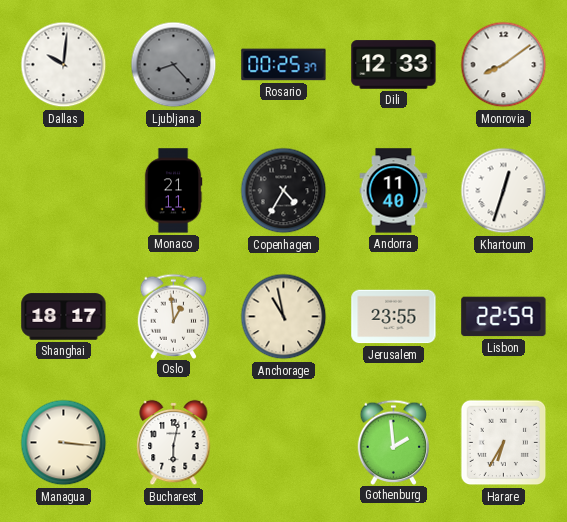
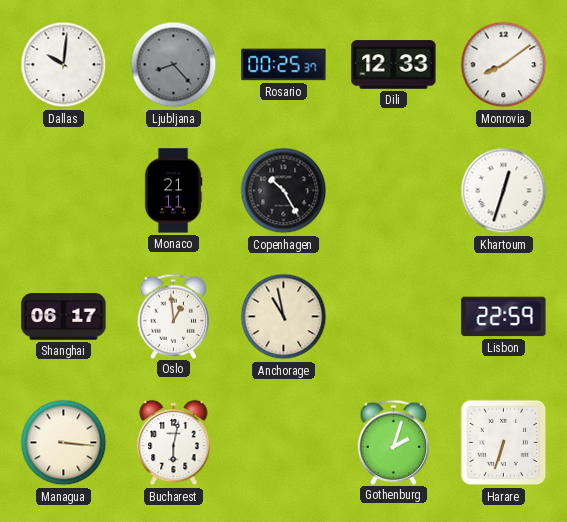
Copenhagen: 4:35 -> 10:25 (284, 191)
Andorra: 11:40 -> none (394, 191)
Shanghai: 18:17 -> 06:17 (64, 317)
Jerusalem: 23:55 -> none (394, 317)
Gothenburg: 1:59 -> 2:03 (394, 442)
Harare: 6:35 -> 6:33 (504, 443)
